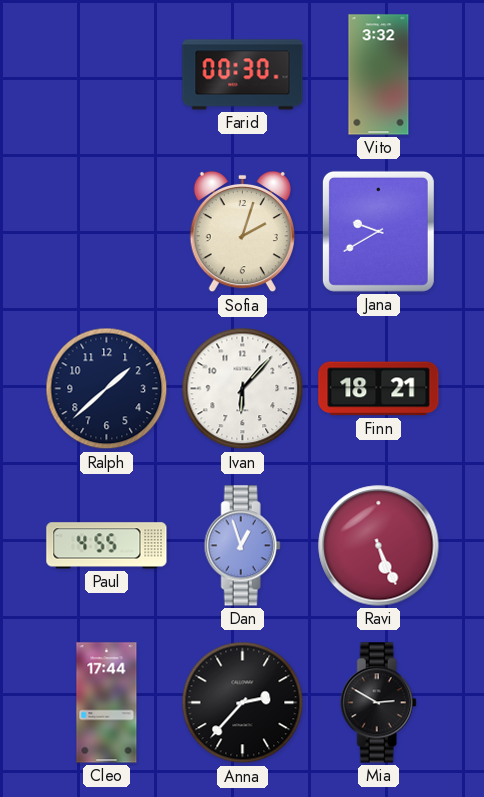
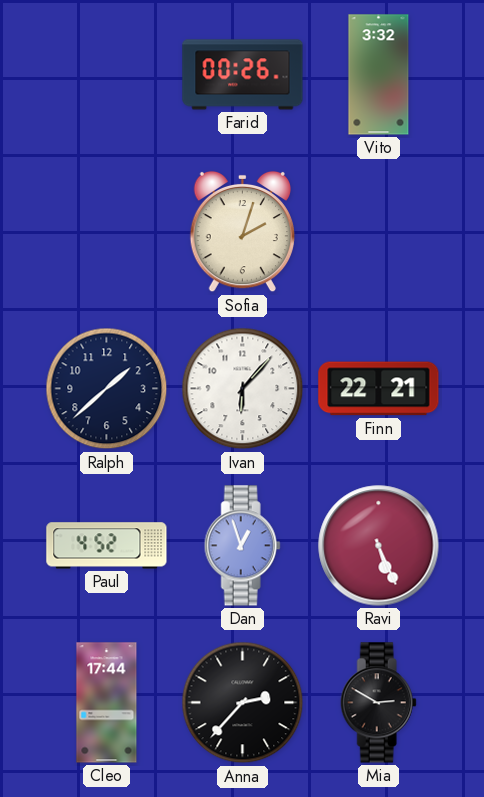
Farid: 00:30 -> 00:26 (243, 75)
Jana: 9:40 -> none (378, 231)
Finn: 18:21 -> 22:21 (379, 389)
Paul: 4:55 -> 4:52 (107, 546)
